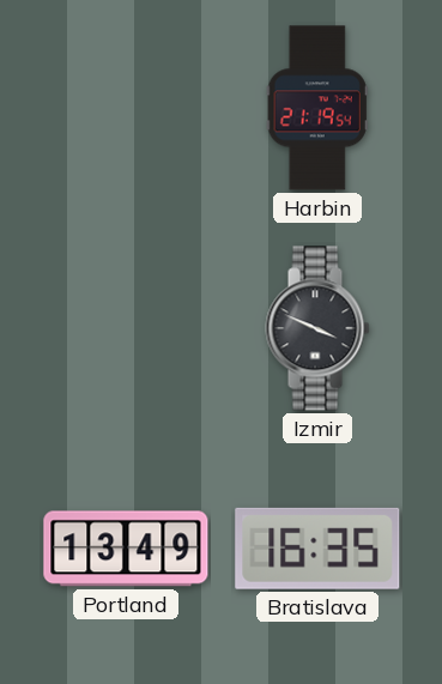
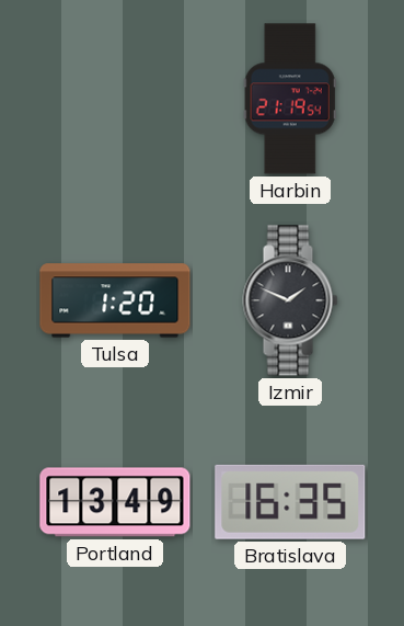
Tulsa: none -> 1:20 (115, 300)
Izmir: 3:49 -> 1:49 (290, 300)
